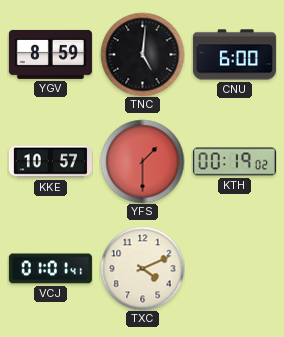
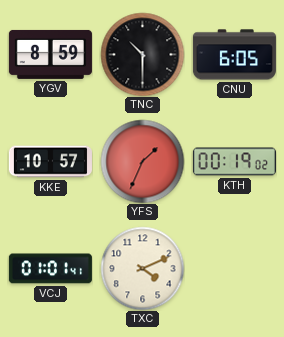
TNC: 5:01 -> 10:30 (142, 54)
CNU: 6:00 -> 6:05 (234, 55)
YFS: 1:30 -> 1:34 (142, 161)
